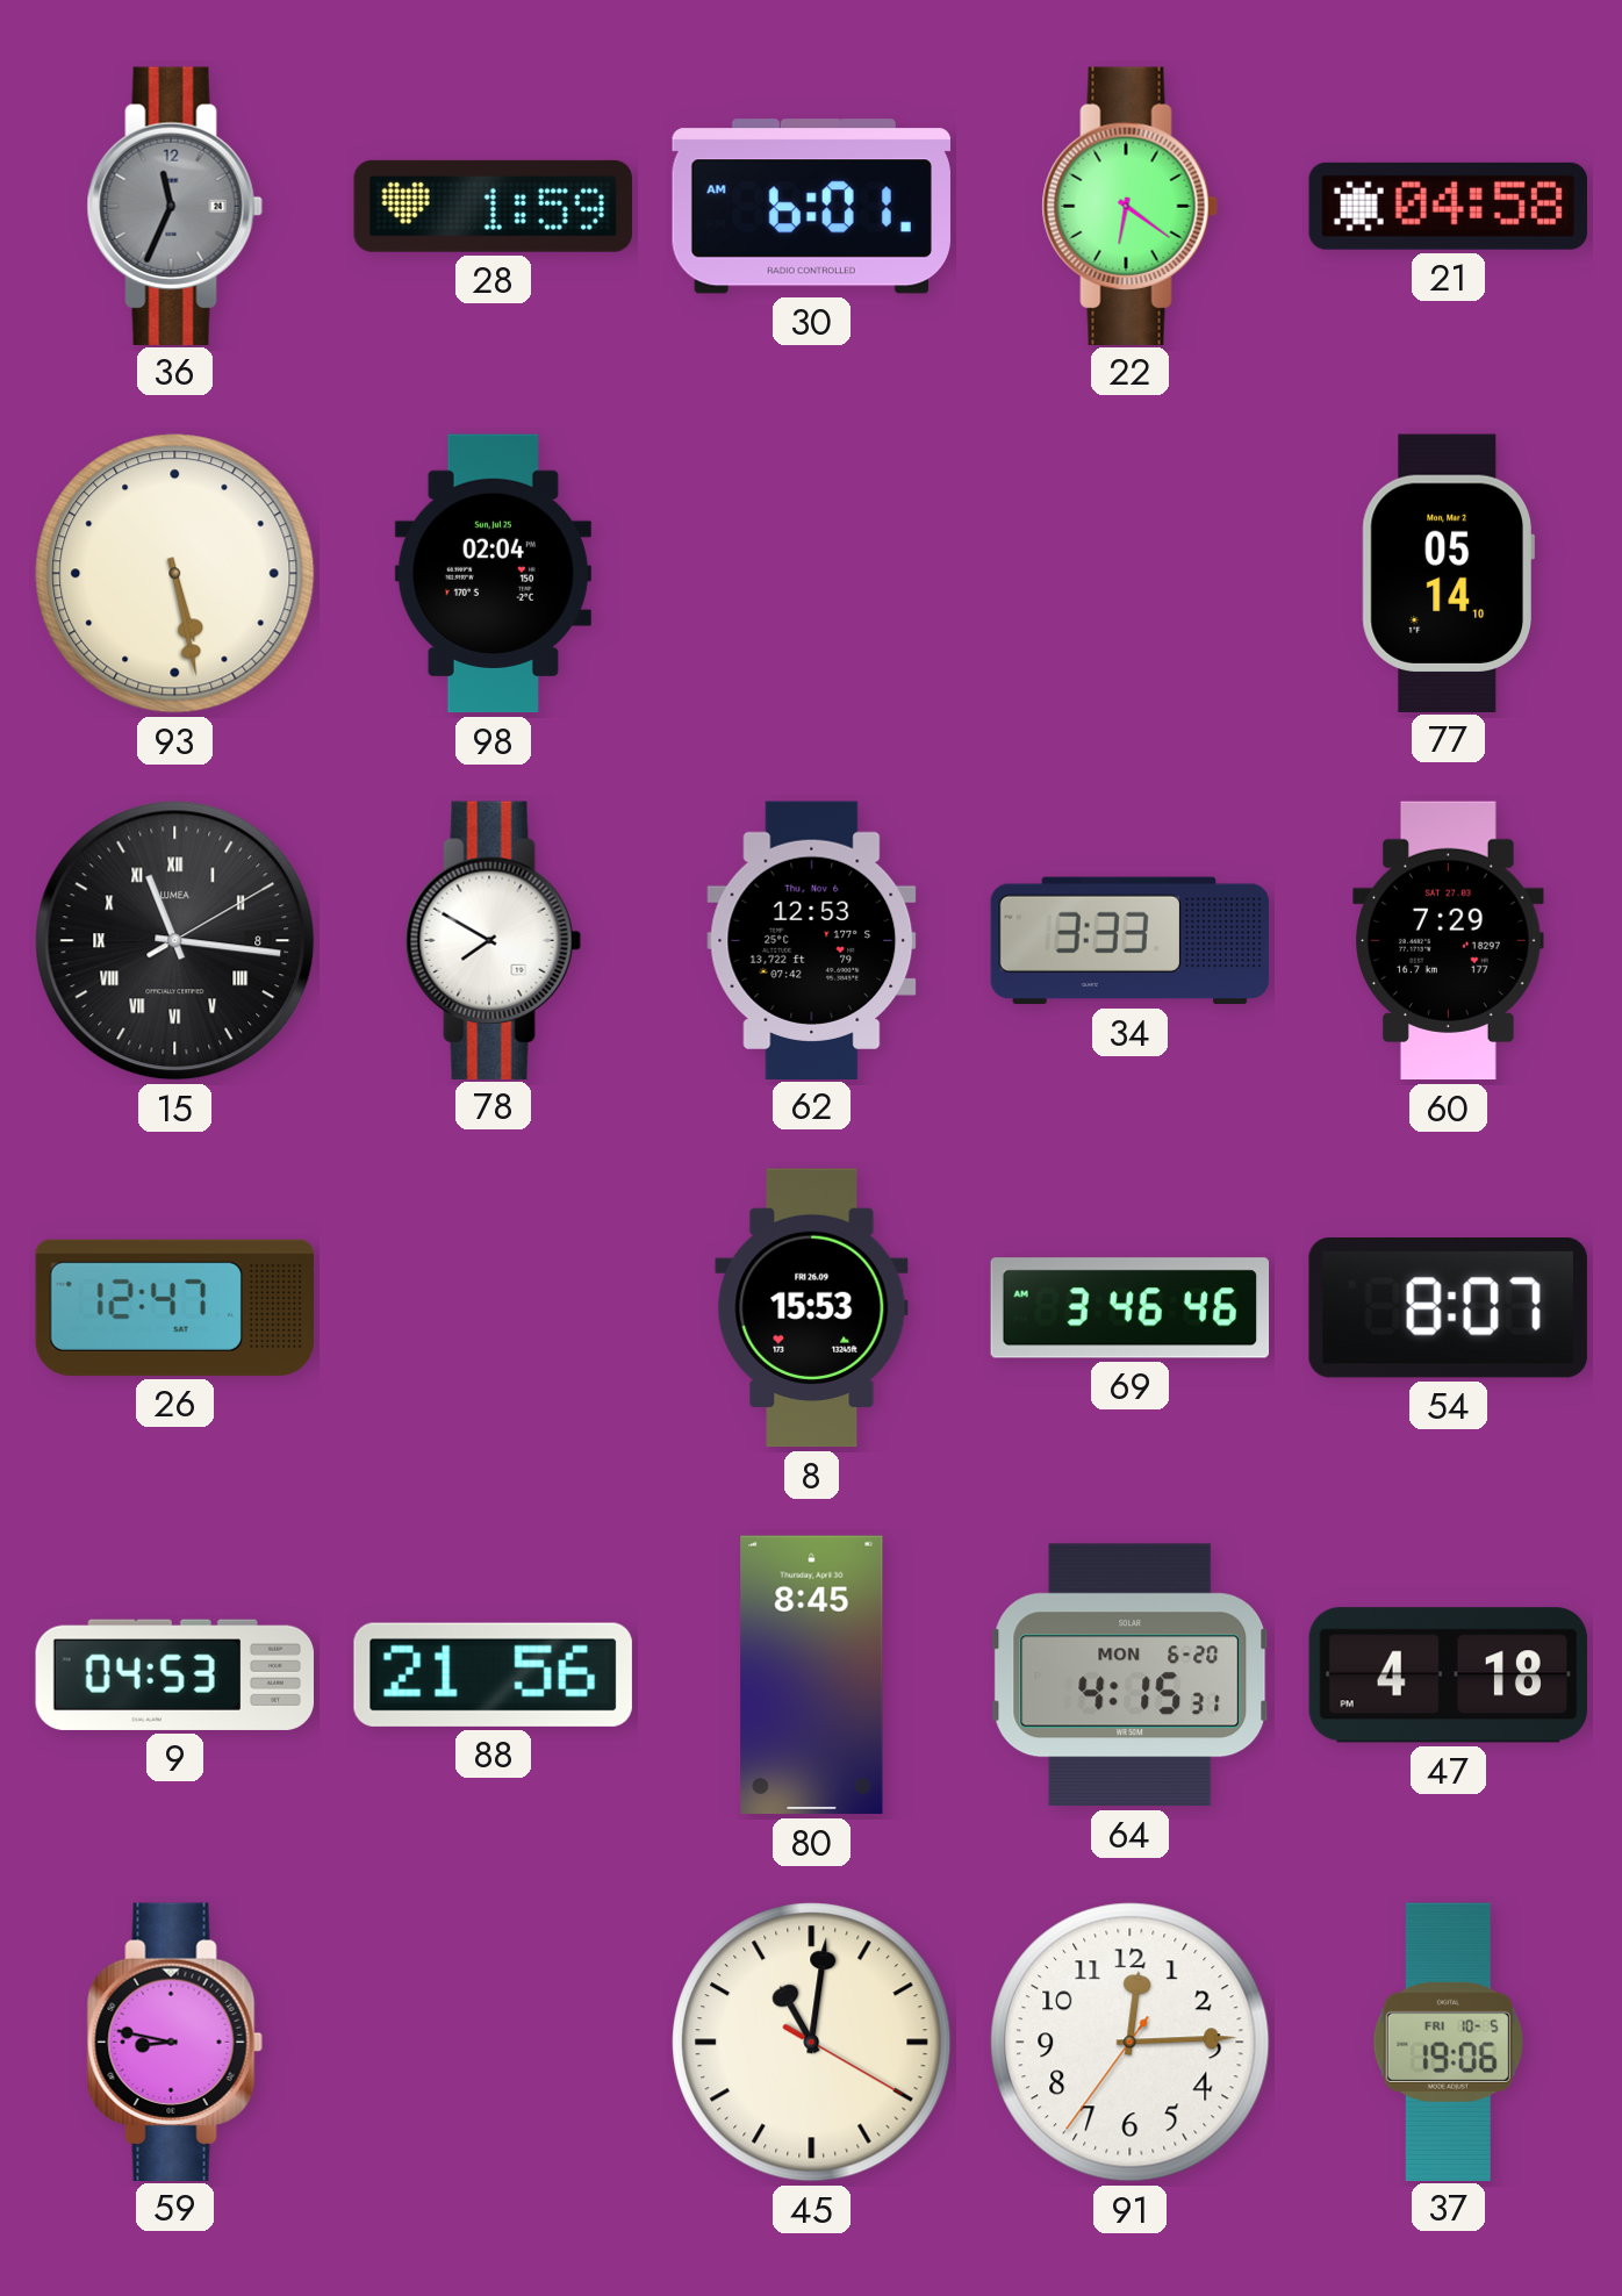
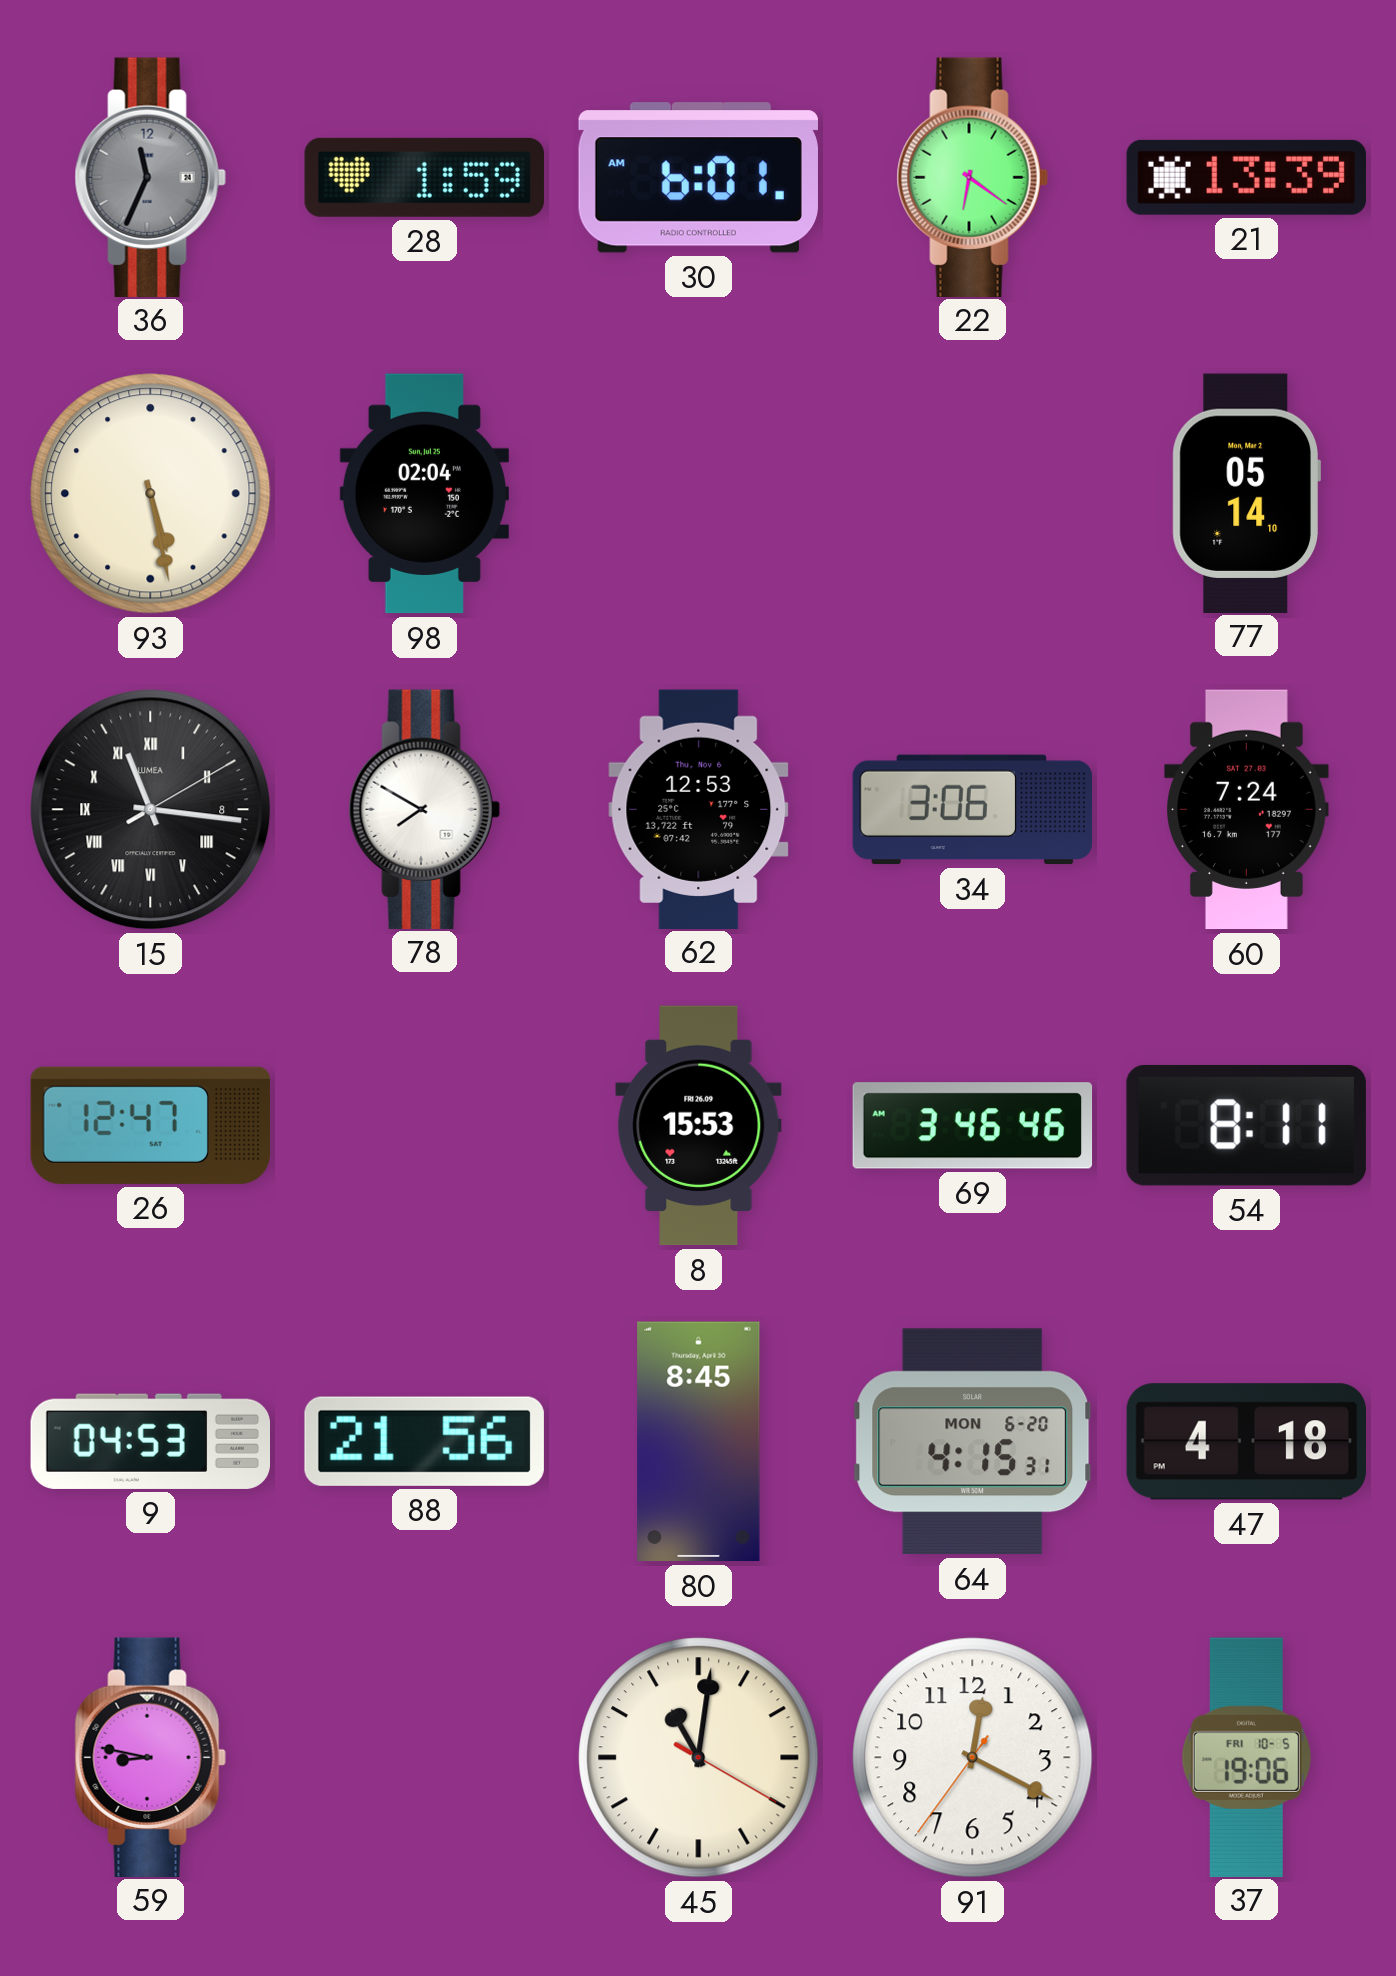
21: 04:58 -> 13:39 (1246, 177)
34: 3:33 -> 3:06 (973, 810)
60: 7:29 -> 7:24 (1247, 810)
54: 8:07 -> 8:11 (1246, 1125)
91: 12:14 -> 12:19 (973, 1758)
